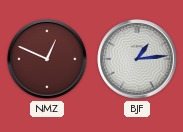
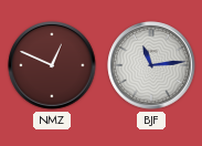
BJF: 1:14 -> 11:14 (151, 65)
